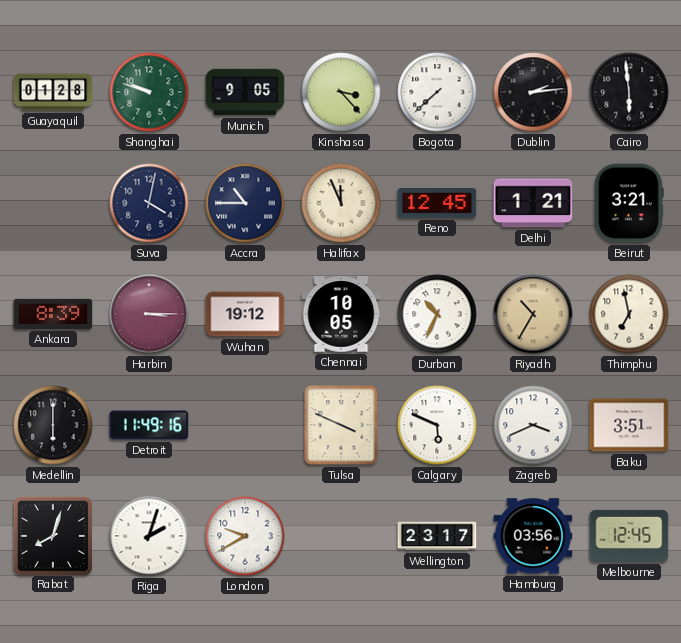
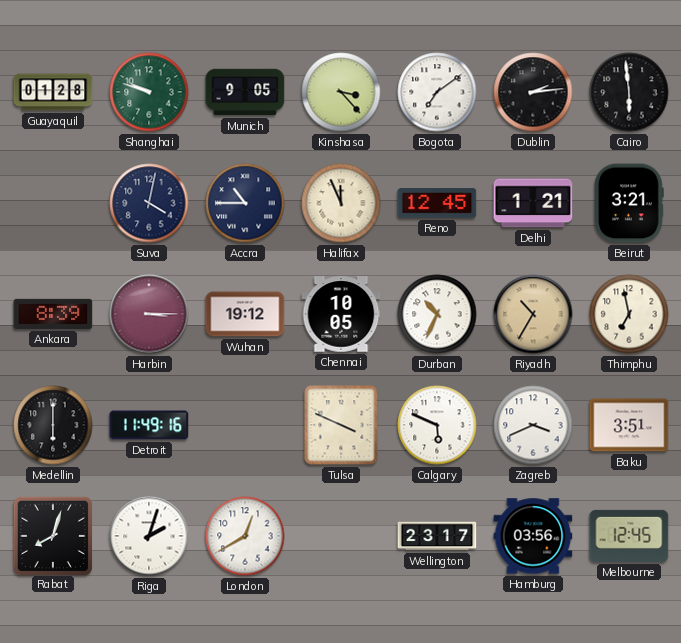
Bogota: 7:38 -> 7:09 (437, 92)
London: 9:40 -> 12:40 (245, 536)
